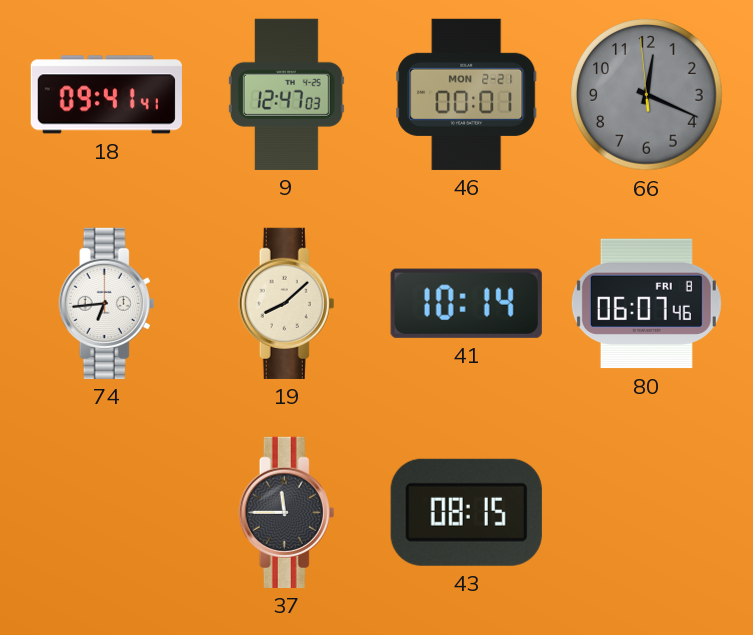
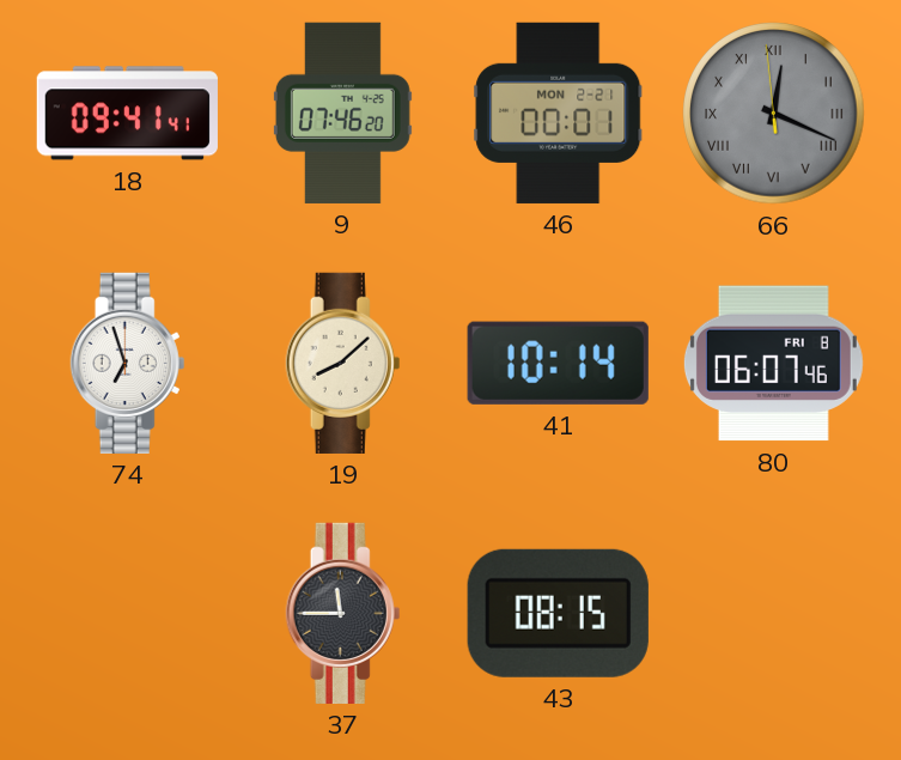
9: 12:47 -> 07:46 (342, 113)
66 numerals: Arabic -> Roman (774, 114)
74: 6:44 -> 6:57 (128, 363)
